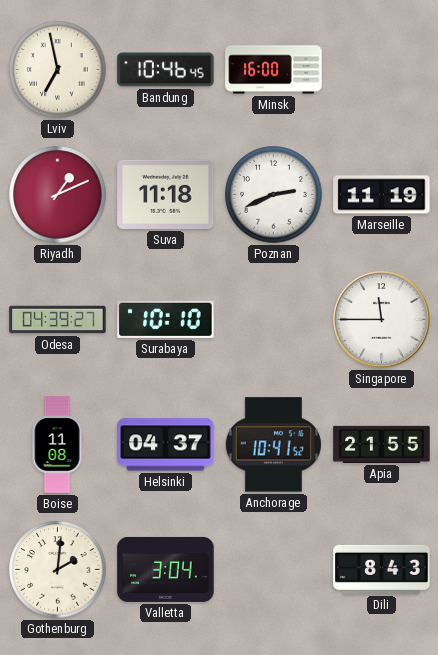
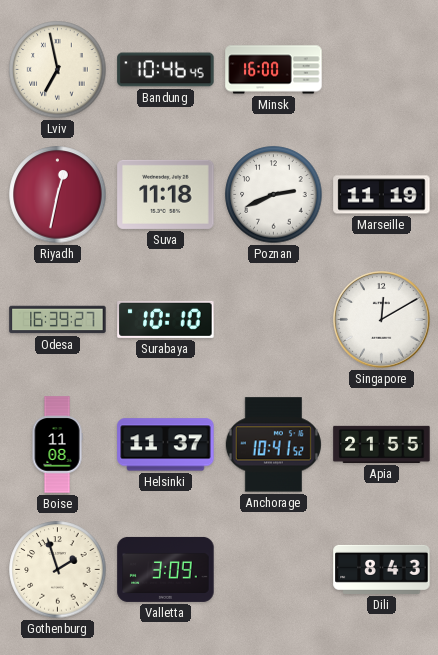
Riyadh: 1:11 -> 12:32 (58, 195)
Odesa: 04:39 -> 16:39 (58, 320)
Singapore: 11:45 -> 12:10 (382, 320)
Helsinki: 04:37 -> 11:37 (166, 445)
Gothenburg: 2:01 -> 1:57 (58, 570)
Valletta: 3:04 -> 3:09 (166, 569)
